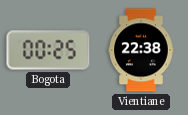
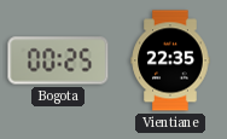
Vientiane: 22:38 -> 22:35 (170, 60)
